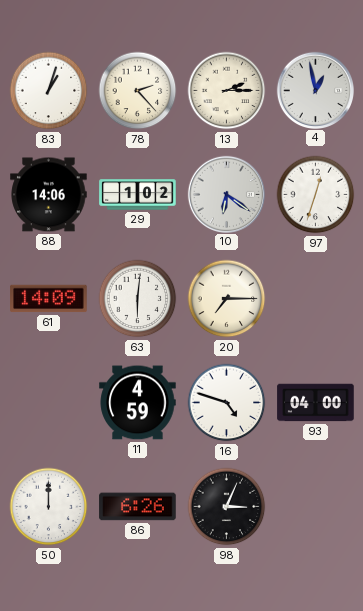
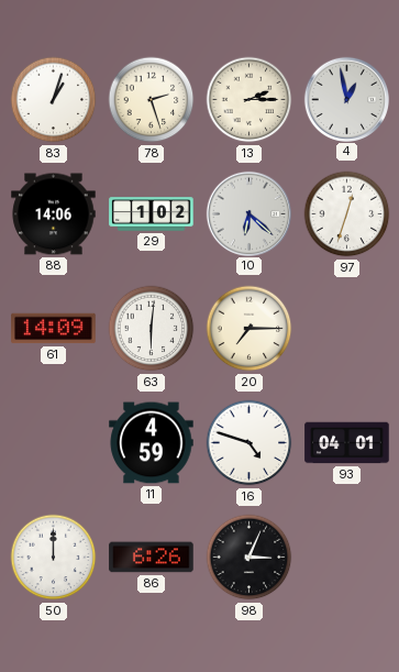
78: 2:23 -> 2:27 (152, 100)
10: 6:21 -> 6:22 (248, 213)
93: 04:00 -> 04:01 (347, 443)
